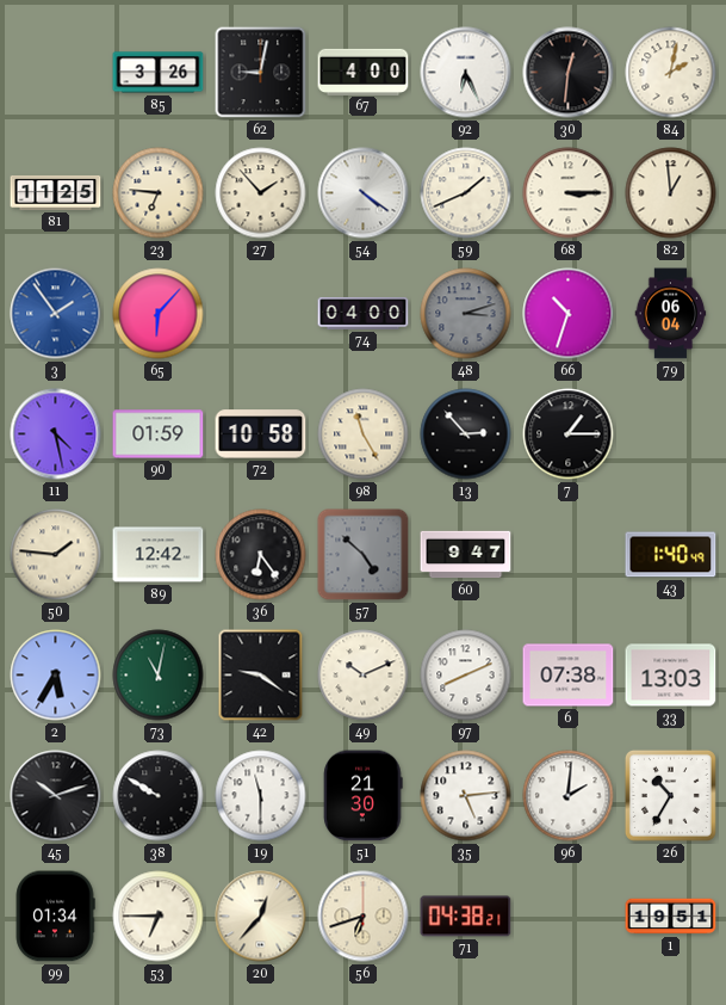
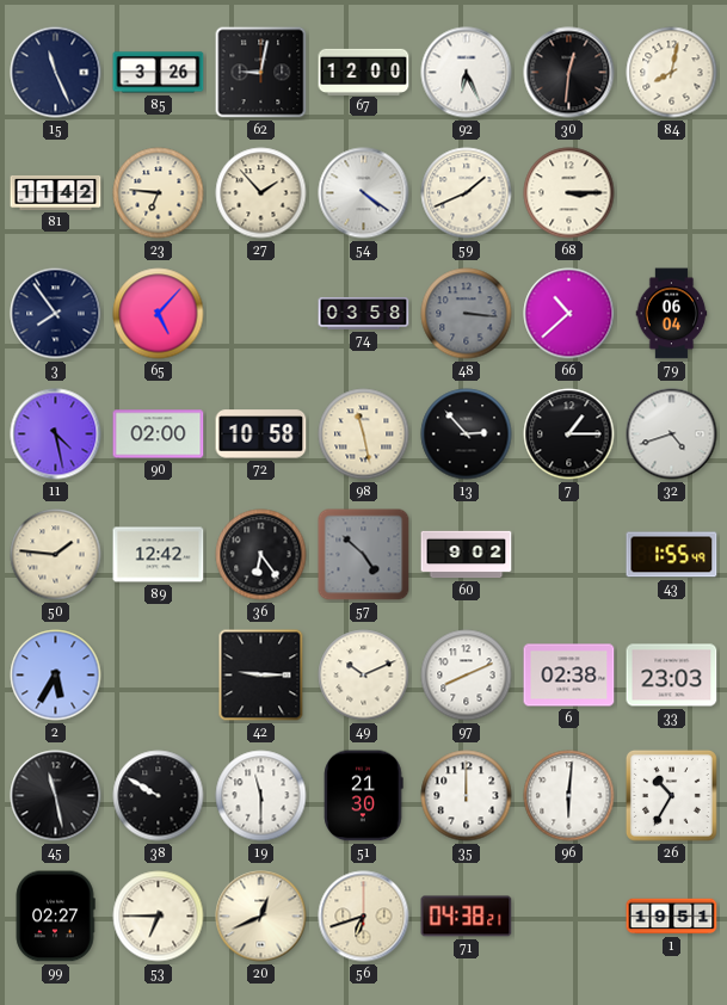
15: none -> 11:26 (56, 73)
67: 4:00 -> 12:00 (364, 72)
84: 2:02 -> 8:02 (672, 73)
81: 11:25 -> 11:42 (56, 192)
82: 12:59 -> none (671, 193)
3: 1:54 -> 7:54 (56, 314)
3 dial: blue -> navy (56, 314)
65: 6:07 -> 5:07 (159, 314)
74: 04:00 -> 03:58 (364, 313)
48: 3:12 -> 3:16 (467, 314)
66: 10:33 -> 10:38 (569, 314)
90: 01:59 -> 02:00 (159, 434)
98: 11:25 -> 11:28 (364, 434)
32: none -> 4:42 (672, 434)
60: 9:47 -> 9:02 (467, 555)
43: 1:40 -> 1:55 (672, 555)
73: 11:02 -> none (159, 676)
42: 9:21 -> 9:15 (261, 676)
6: 07:38 -> 02:38 (569, 676)
33: 13:03 -> 23:03 (672, 676)
45: 10:12 -> 11:28 (56, 796)
35: 5:14 -> 12:00 (467, 796)
96: 2:01 -> 6:01 (569, 796)
99: 01:34 -> 02:27 (55, 917)
20: 12:37 -> 12:41 (261, 917)
